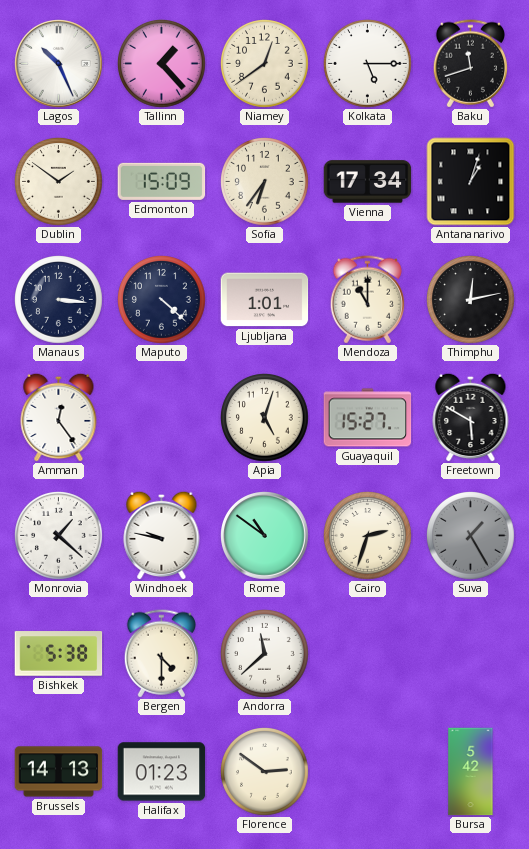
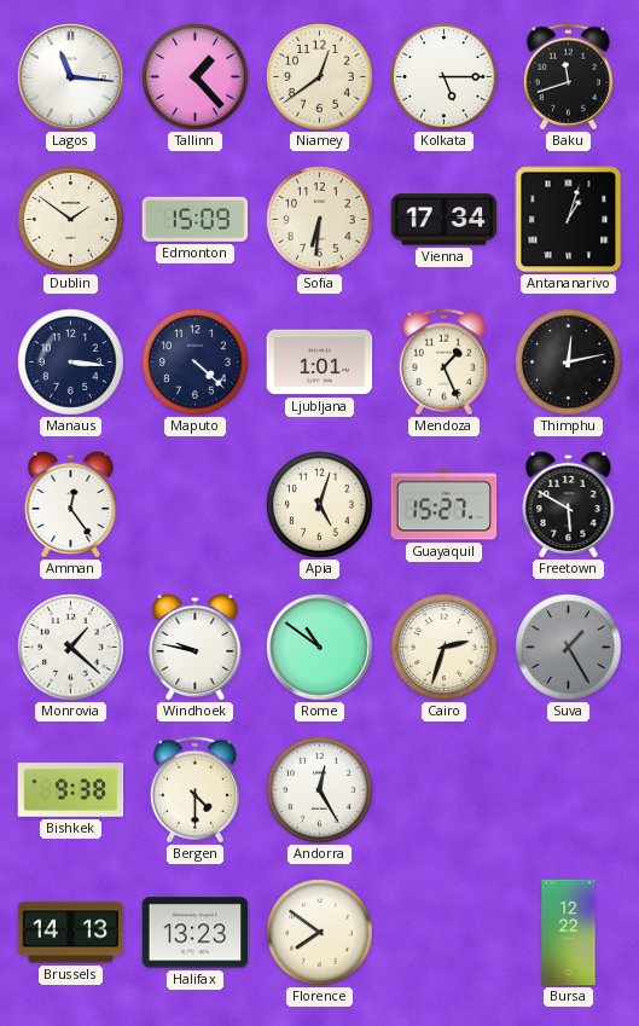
Lagos: 10:26 -> 11:16 (71, 77)
Sofia: 6:36 -> 6:31 (320, 220)
Mendoza: 11:00 -> 1:26 (443, 363)
Bishkek: 5:38 -> 9:38 (71, 790)
Andorra: 11:38 -> 12:25 (320, 790)
Halifax: 01:23 -> 13:23 (196, 933)
Florence: 2:51 -> 7:51 (320, 933)
Bursa: 5:42 -> 12:22 (569, 933)
